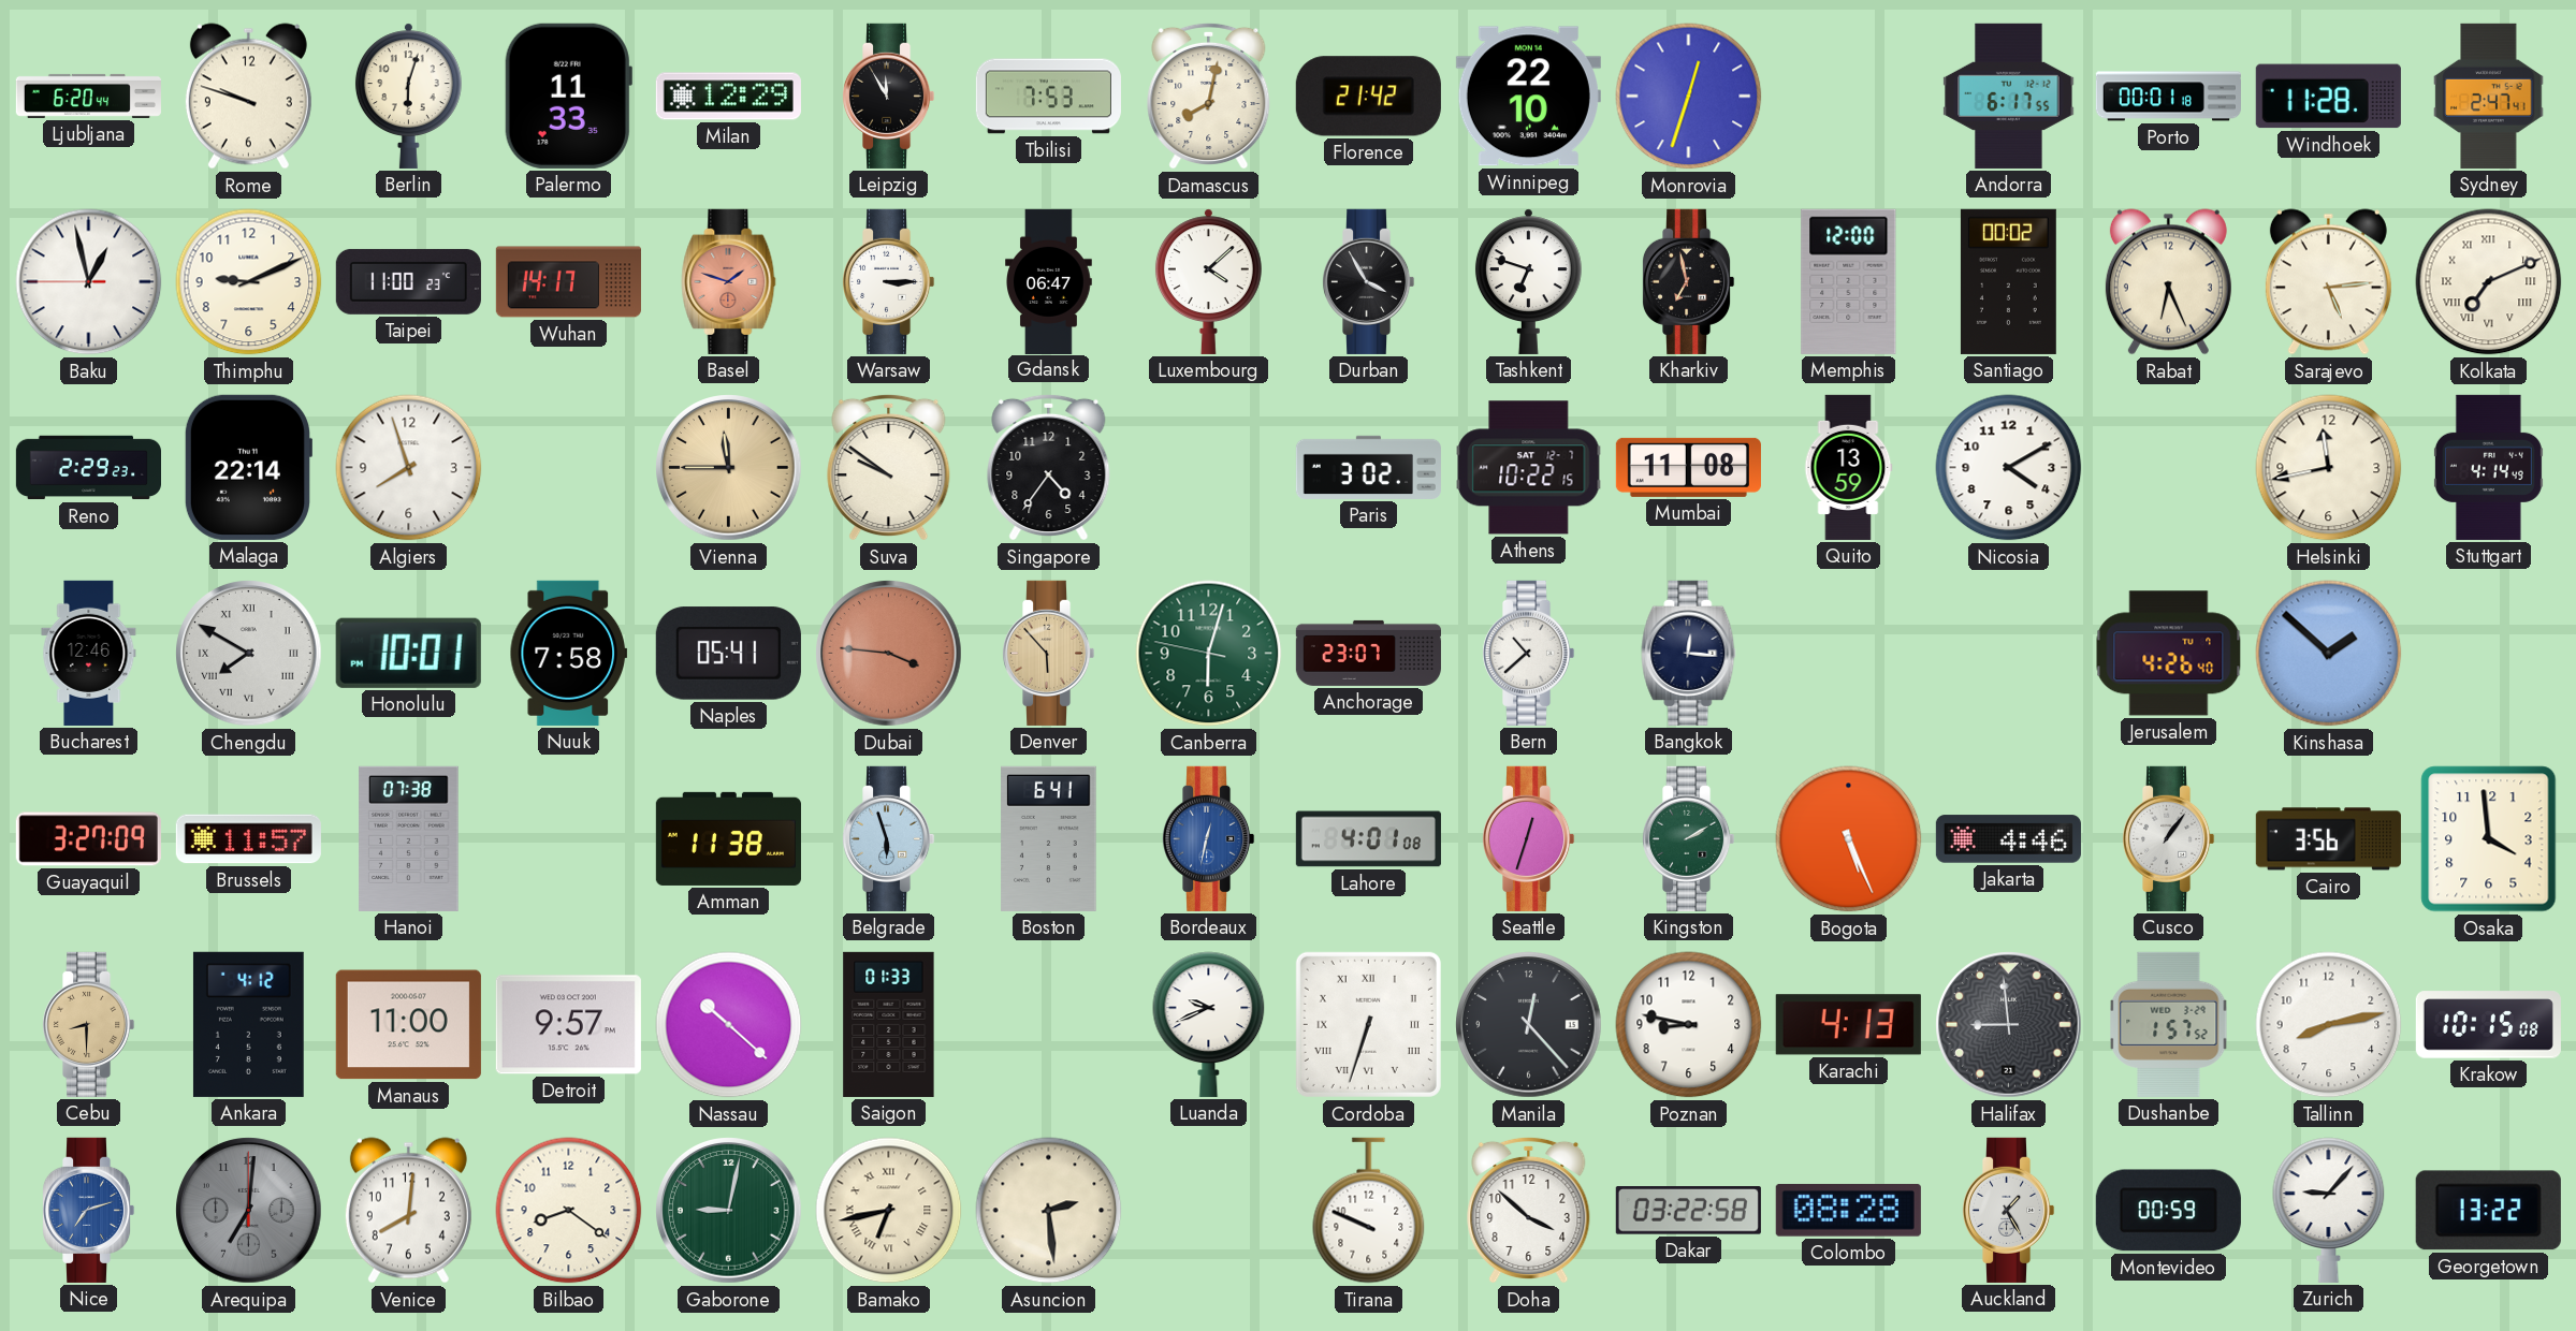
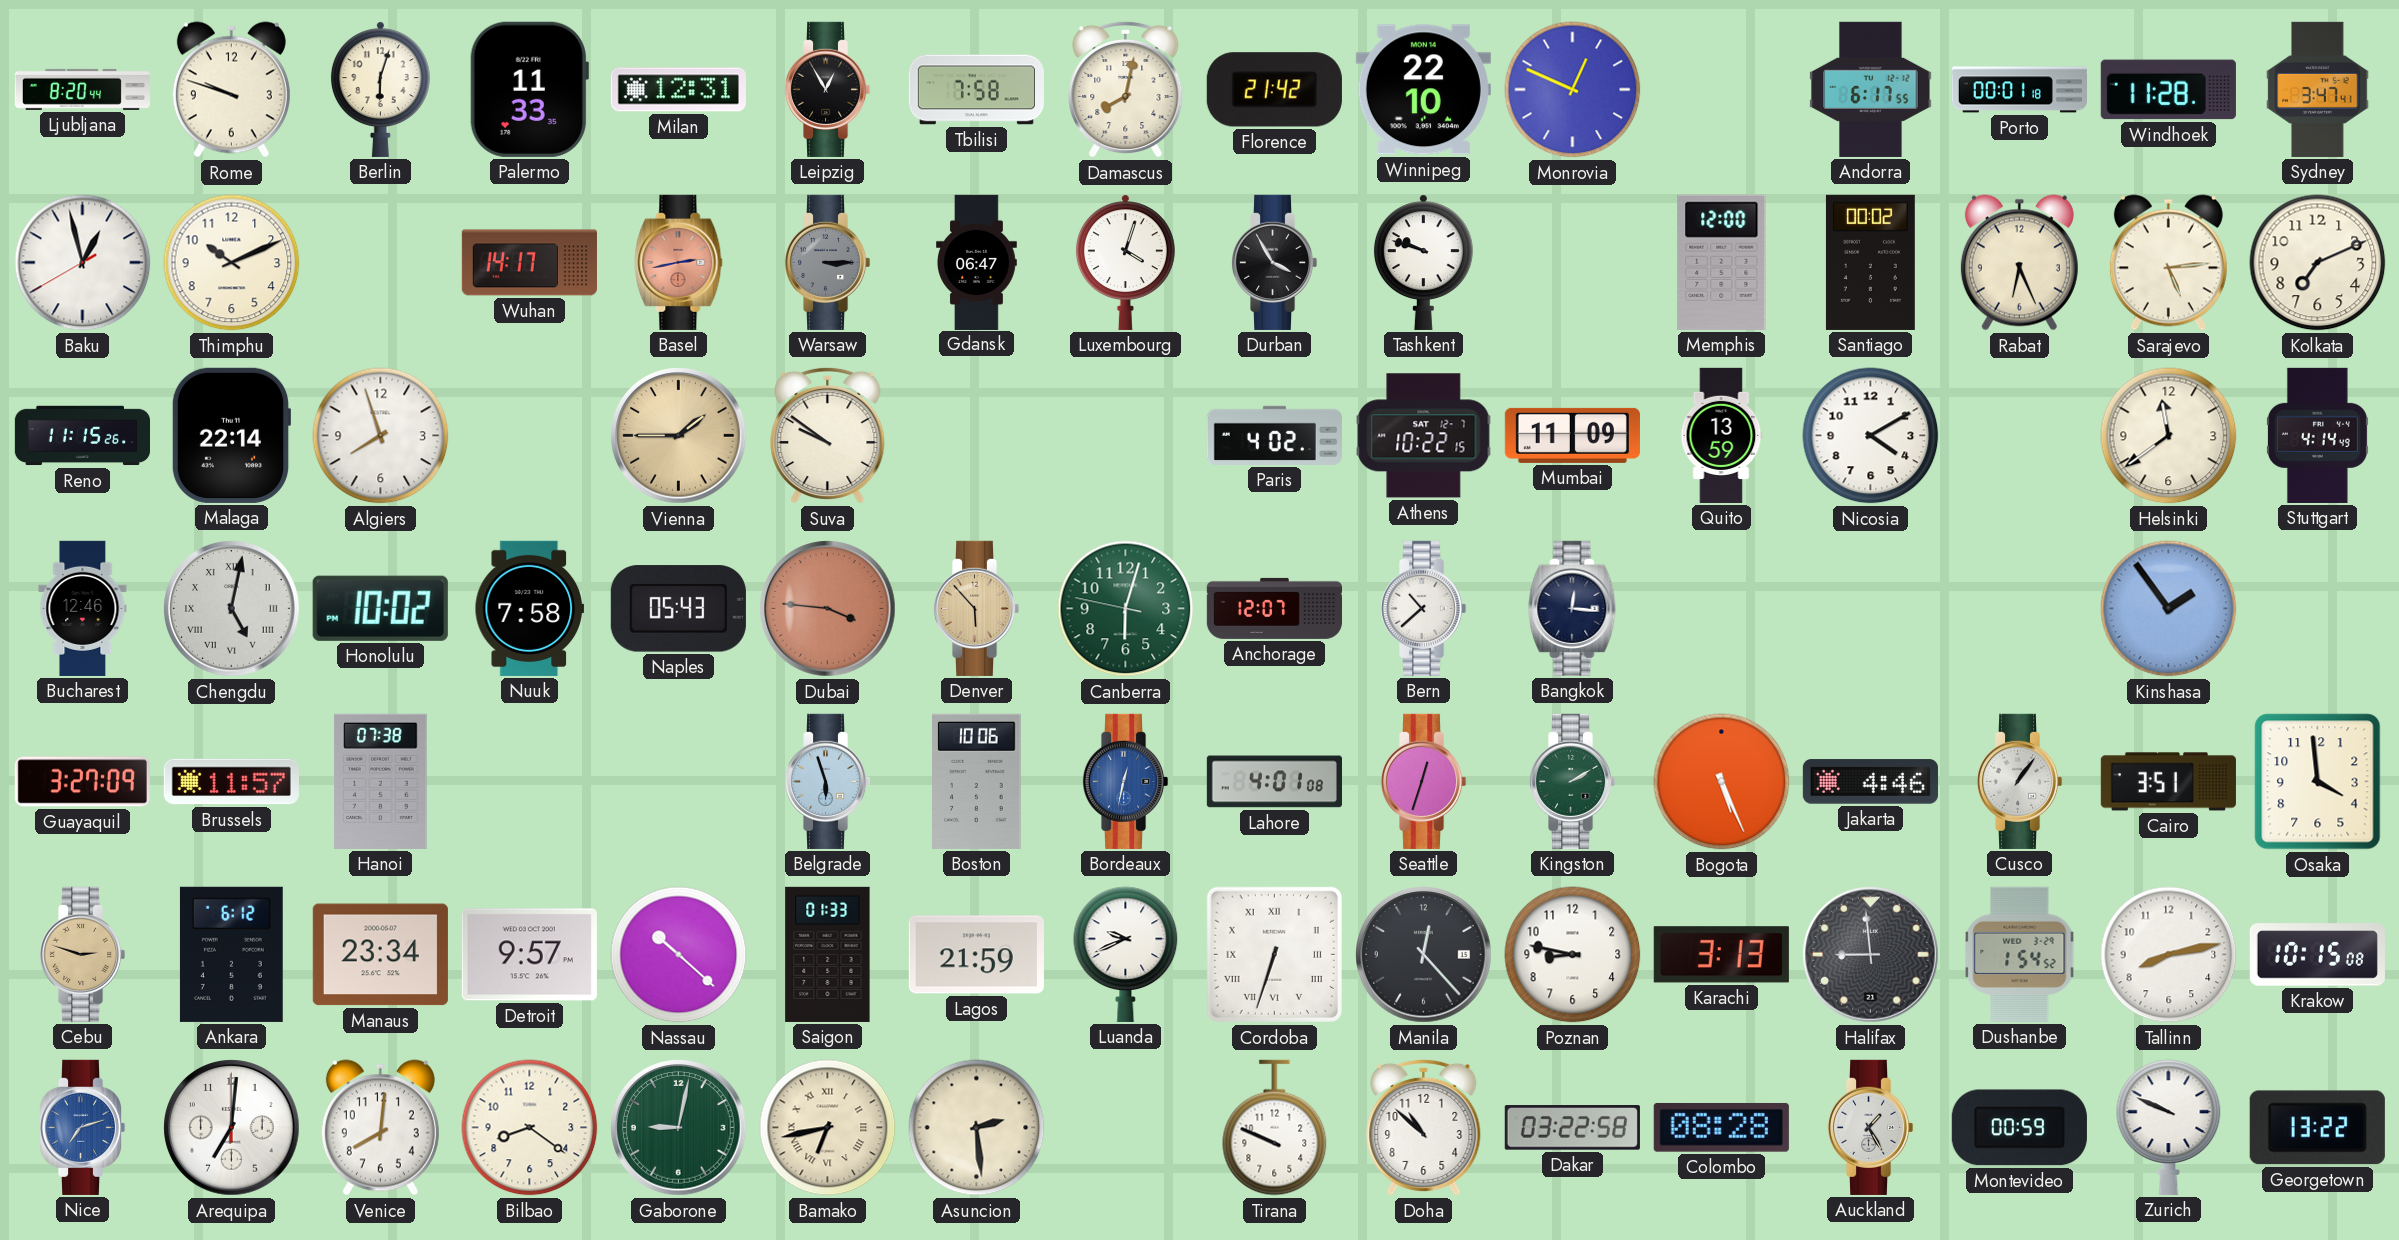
Ljubljana: 6:20 -> 8:20 (82, 89)
Milan: 12:29 -> 12:31 (678, 90)
Leipzig: 11:55 -> 12:55 (827, 89)
Tbilisi: 7:53 -> 7:58 (976, 90)
Monrovia: 12:33 -> 12:49 (1573, 90)
Sydney: 2:47 -> 3:47 (2318, 89)
Baku: 12:57:45 -> 12:57:40 (83, 263)
Thimphu: 9:11 -> 10:11 (232, 263)
Taipei: 11:00 -> none (408, 281)
Basel: 1:48 -> 2:43 (679, 262)
Warsaw dial: white -> grey (827, 262)
Luxembourg: 4:08 -> 4:03 (1125, 262)
Tashkent: 6:48 -> 9:48 (1423, 262)
Kharkiv: 6:58 -> none (1688, 281)
Kolkata numerals: Roman -> Arabic (2318, 263)
Reno: 2:29 -> 11:15 (82, 436)
Vienna: 11:45 -> 1:45 (679, 436)
Singapore: 4:36 -> none (1049, 467)
Paris: 3:02 -> 4:02 (1274, 435)
Mumbai: 11:08 -> 11:09 (1572, 435)
Helsinki: 11:43 -> 11:39 (2169, 436)
Chengdu: 7:50 -> 5:02 (232, 609)
Honolulu: 10:01 -> 10:02 (380, 608)
Naples: 05:41 -> 05:43 (678, 609)
Anchorage: 23:07 -> 12:07 (1274, 608)
Jerusalem: 4:26 -> none (2169, 654)
Kinshasa: 1:52 -> 1:54 (2169, 609)
Amman: 11:38 -> none (728, 838)
Boston: 6:41 -> 10:06 (977, 781)
Cairo: 3:56 -> 3:51 (2168, 782)
Cebu: 8:30 -> 2:48 (82, 954)
Ankara: 4:12 -> 6:12 (231, 954)
Manaus: 11:00 -> 23:34 (380, 955)
Lagos: none -> 21:59 (976, 955)
Karachi: 4:13 -> 3:13 (1721, 955)
Dushanbe: 1:57 -> 1:54 (2020, 954)
Arequipa dial: grey -> white (232, 1128)
Doha: 3:52 -> 10:52 (1424, 1127)
Zurich: 9:07 -> 9:49 (2169, 1127)
